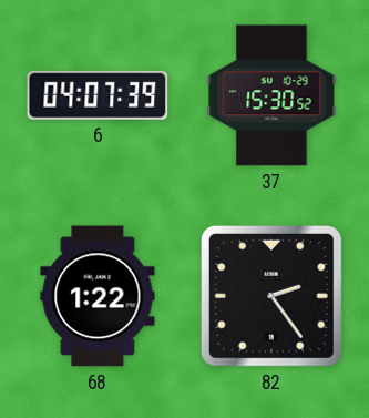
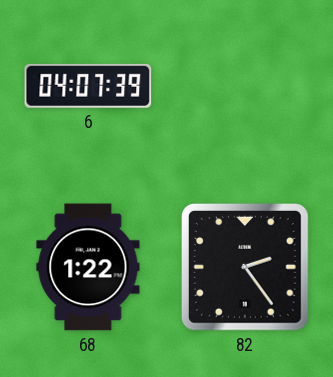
37: 15:30 -> none (271, 95)
